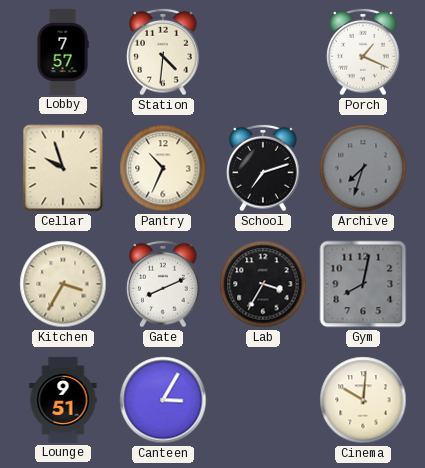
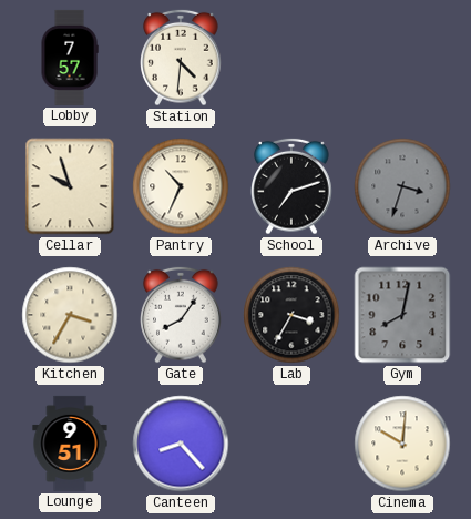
Porch: 1:19 -> none (363, 52)
Archive: 7:33 -> 3:33 (402, 186)
Gate: 8:11 -> 8:06 (181, 315)
Canteen: 3:05 -> 8:23 (181, 444)
